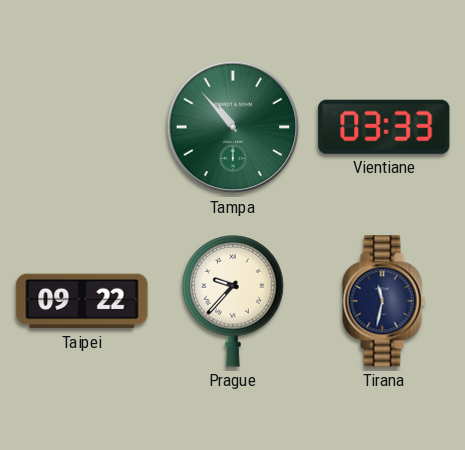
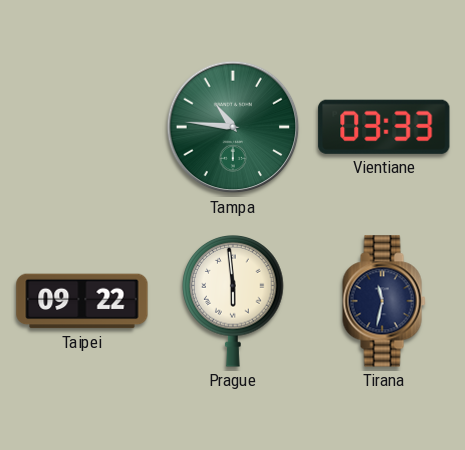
Tampa: 10:53 -> 10:46 (233, 127)
Prague: 9:37 -> 5:59 (233, 302)
